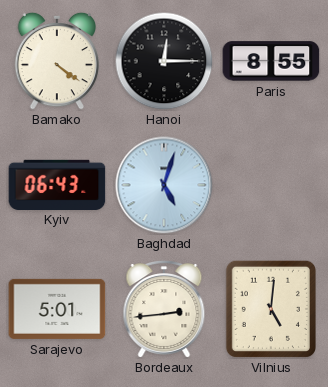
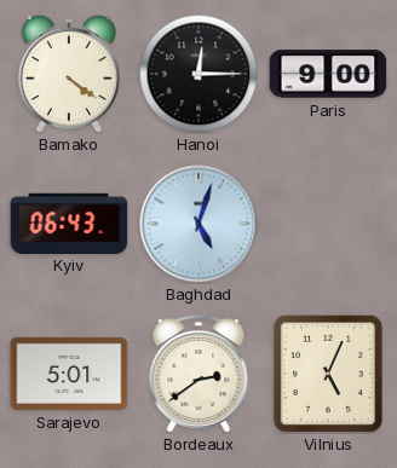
Paris: 8:55 -> 9:00 (328, 74)
Bordeaux: 2:44 -> 2:39 (198, 375)
Vilnius: 5:01 -> 5:04 (328, 374)
